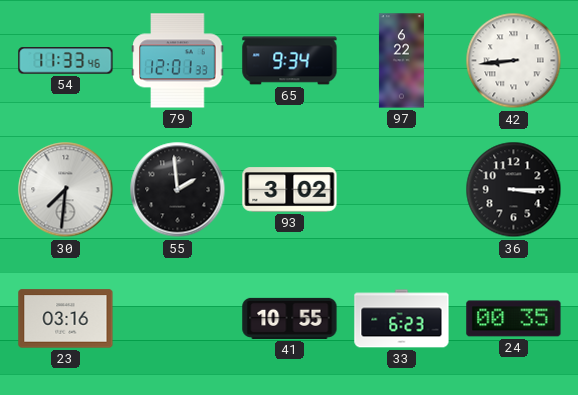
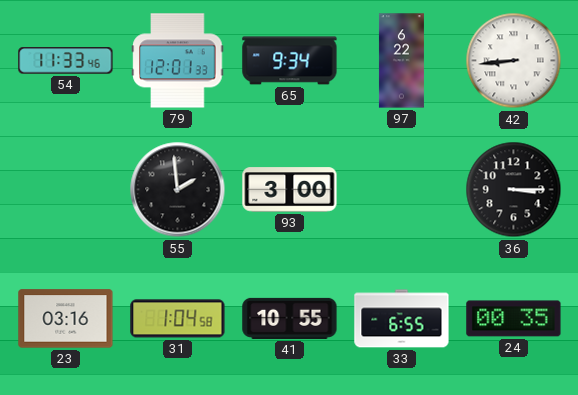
30: 7:31 -> none (66, 190)
93: 3:02 -> 3:00 (290, 190)
31: none -> 1:04 (178, 319)
33: 6:23 -> 6:55 (402, 319)
